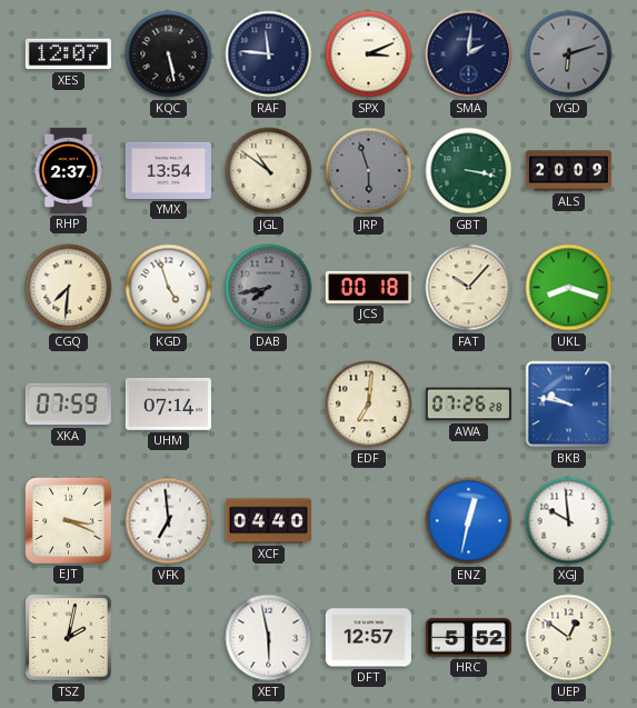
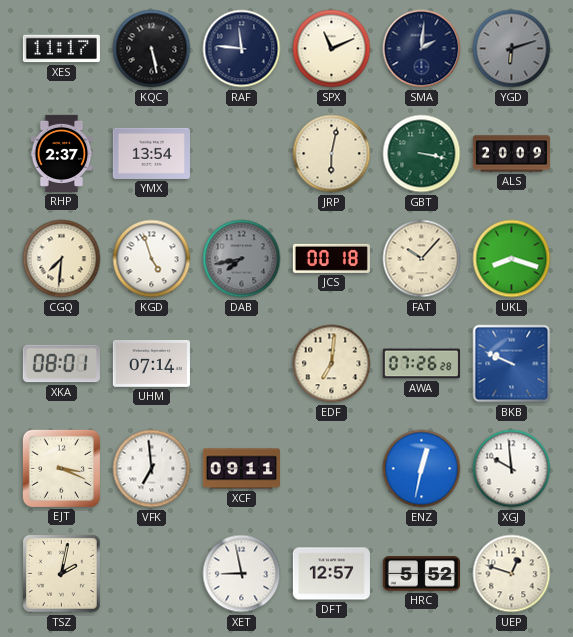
XES: 12:07 -> 11:17 (61, 49)
SPX: 3:11 -> 11:11 (332, 49)
JGL: 10:51 -> none (269, 171)
JRP: 5:57 -> 6:02 (332, 154)
JRP dial: grey -> cream (332, 154)
XKA: 07:59 -> 08:01 (61, 364)
BKB: 9:47 -> 9:49 (512, 364)
XCF: 04:40 -> 09:11 (241, 469)
XET: 5:58 -> 8:58 (242, 574)
UEP: 12:51 -> 12:48 (512, 574)
